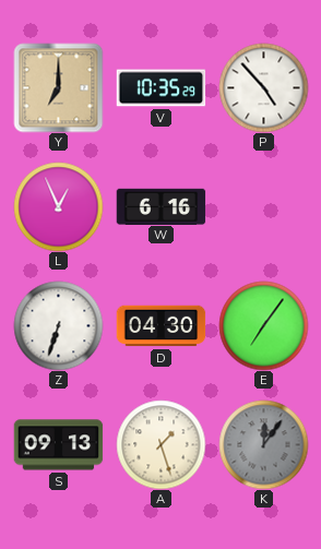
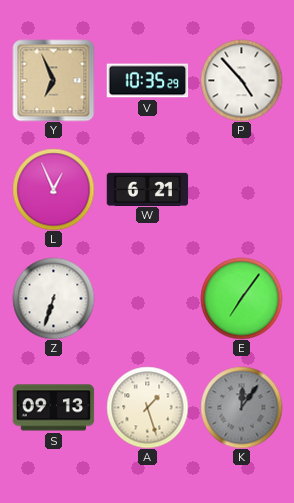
Y: 7:00 -> 6:56 (53, 80)
W: 6:16 -> 6:21 (147, 189)
D: 04:30 -> none (160, 326)
